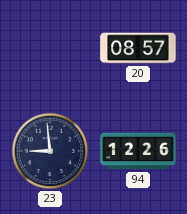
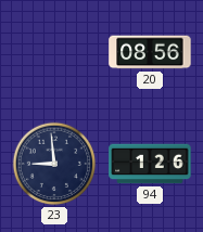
20: 08:57 -> 08:56 (150, 52)
94: 12:26 -> 1:26 (150, 164)
